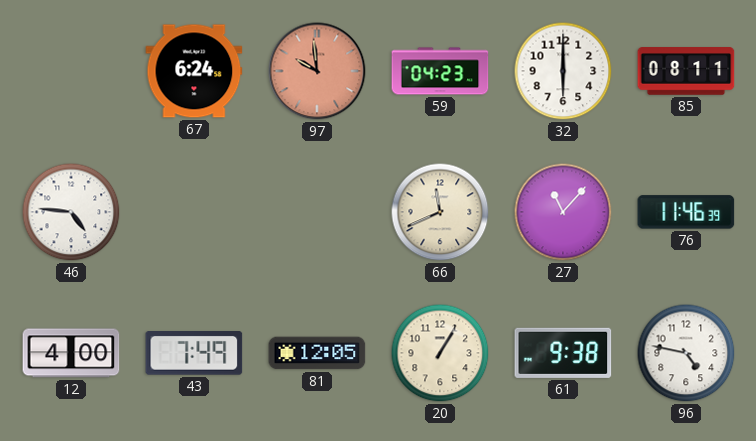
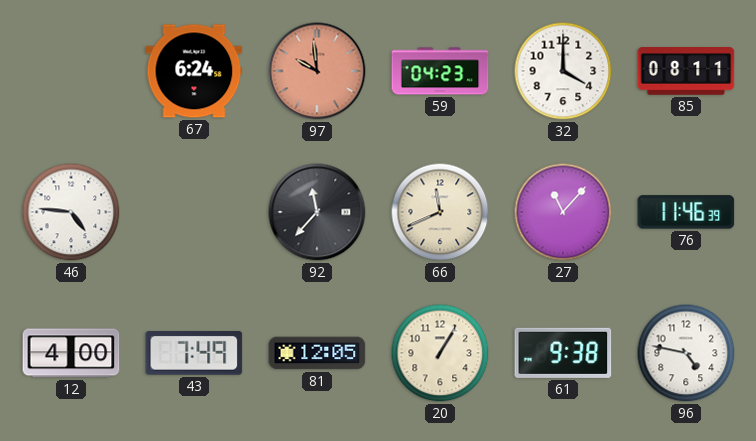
32: 6:00 -> 4:00 (563, 71)
92: none -> 11:37 (317, 212)
